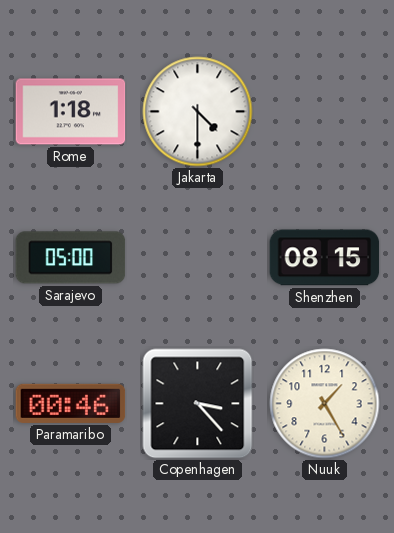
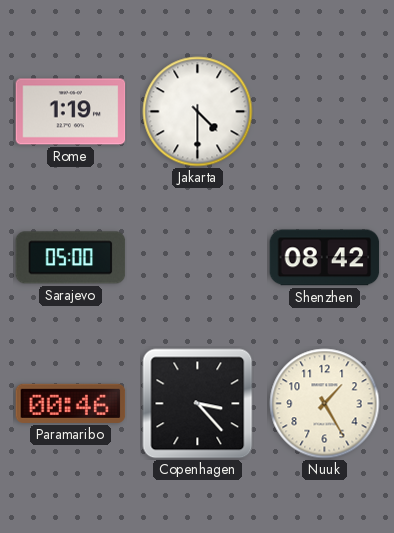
Rome: 1:18 -> 1:19 (71, 112)
Shenzhen: 08:15 -> 08:42 (325, 258)
